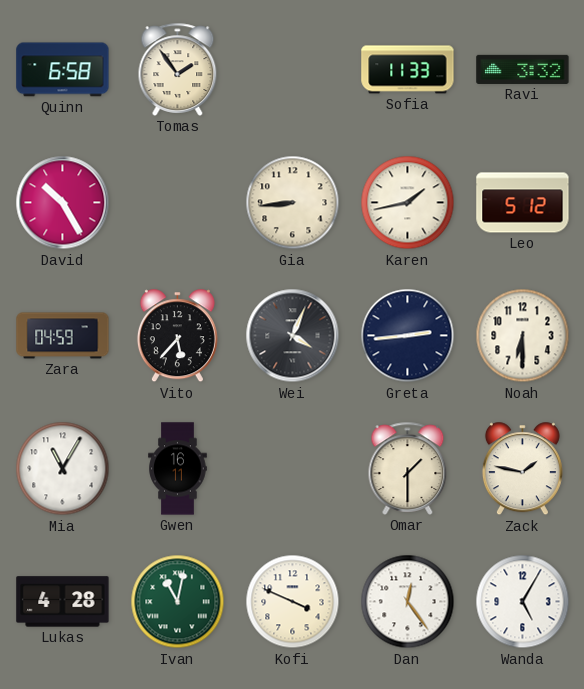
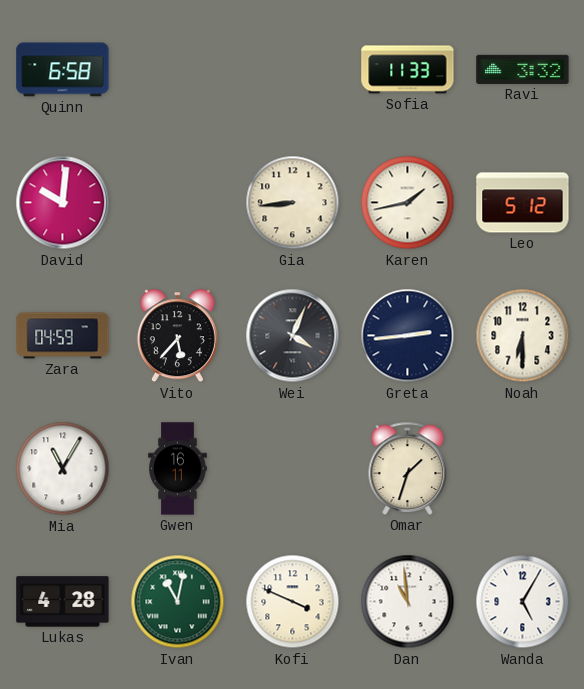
Tomas: 1:54 -> none (178, 69)
David: 10:25 -> 10:01 (63, 203)
Omar: 1:30 -> 1:33 (408, 468)
Zack: 1:47 -> none (522, 469)
Dan: 12:24 -> 10:59 (408, 602)
